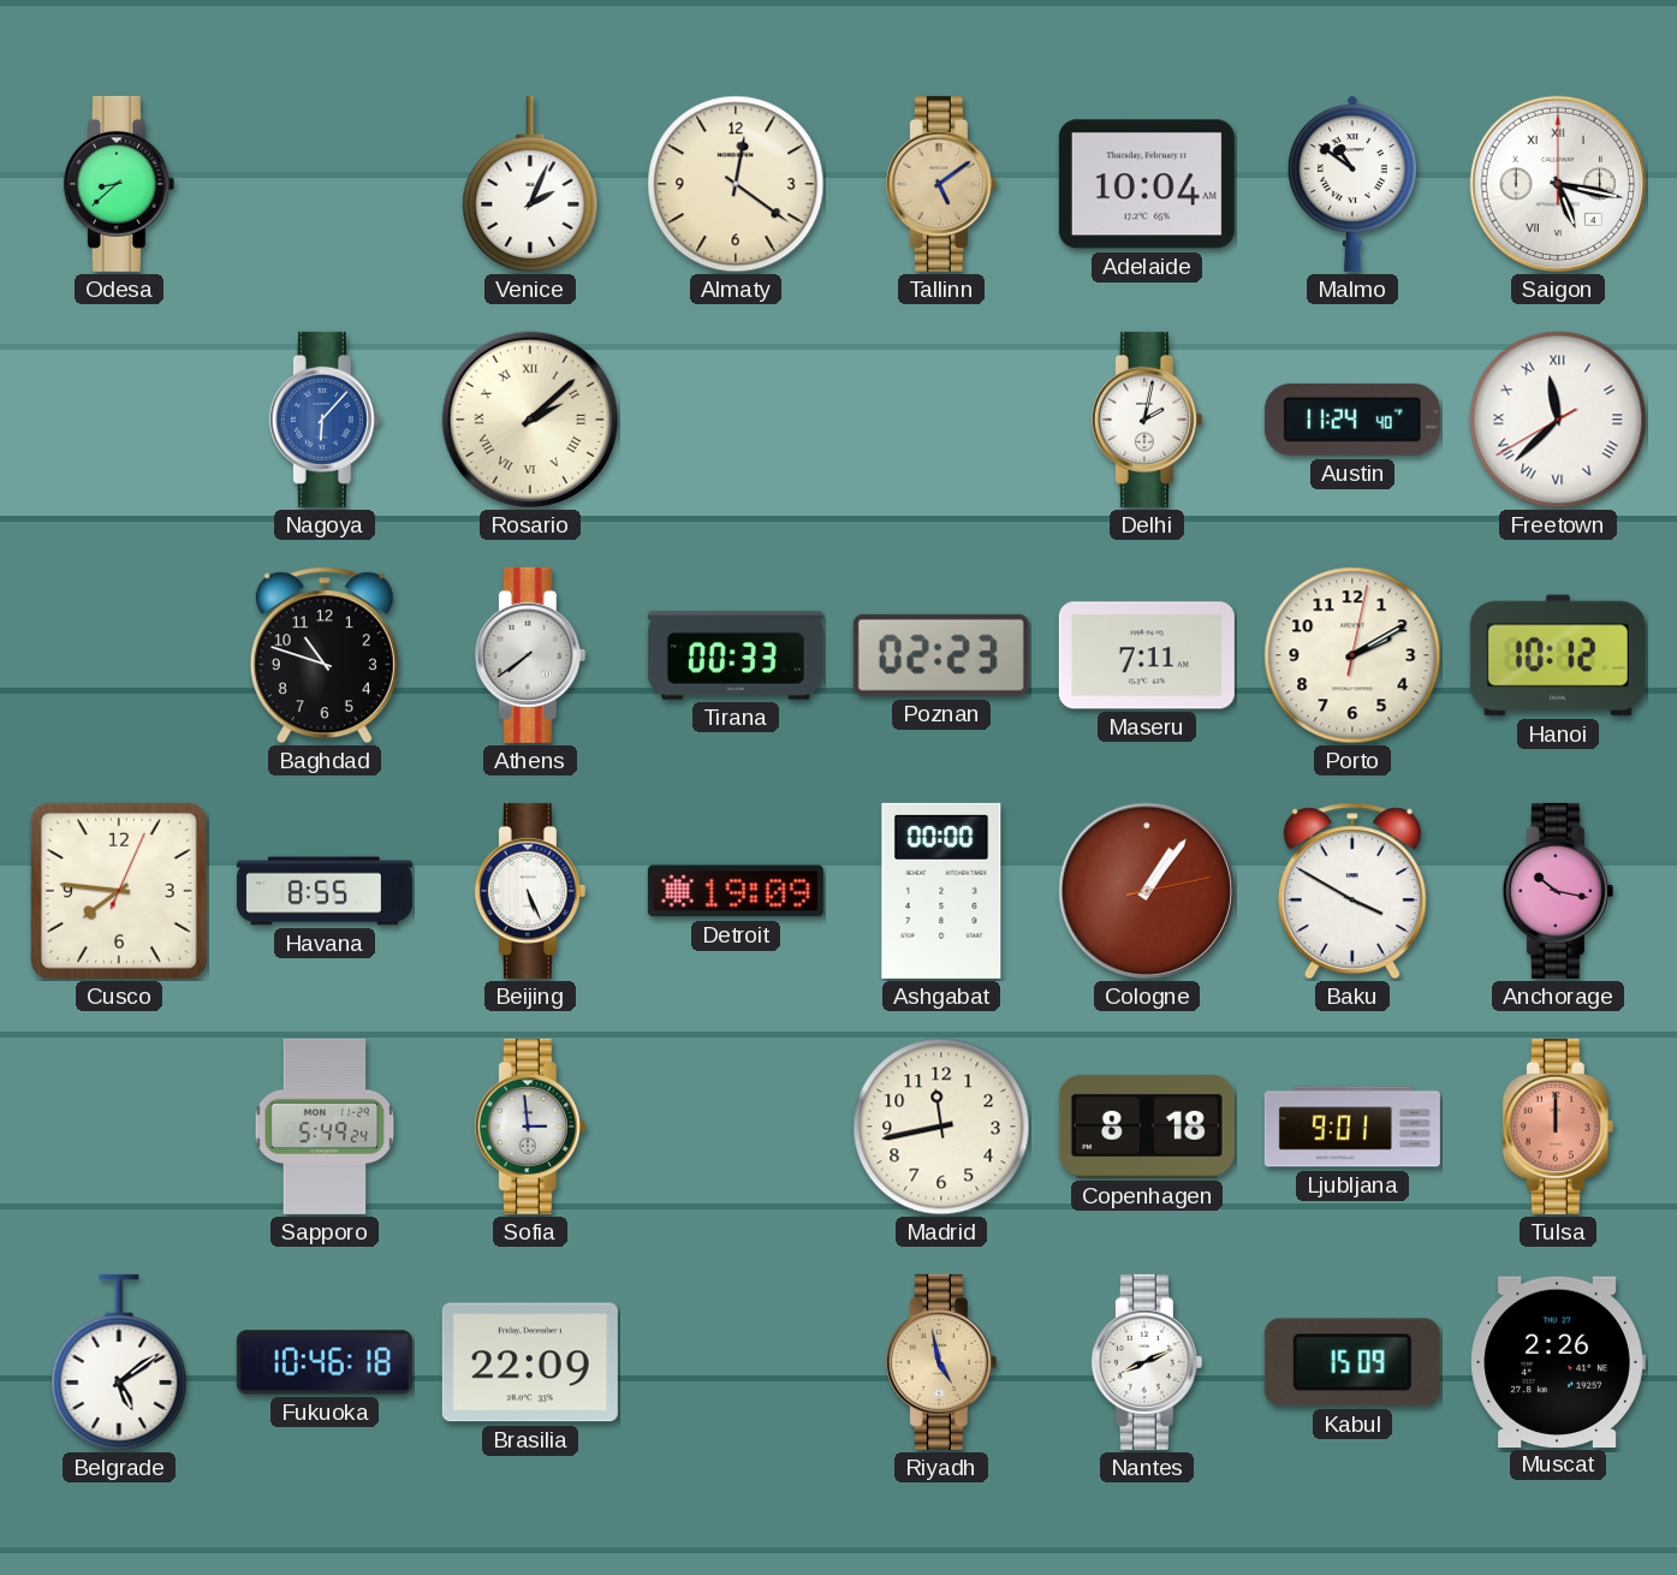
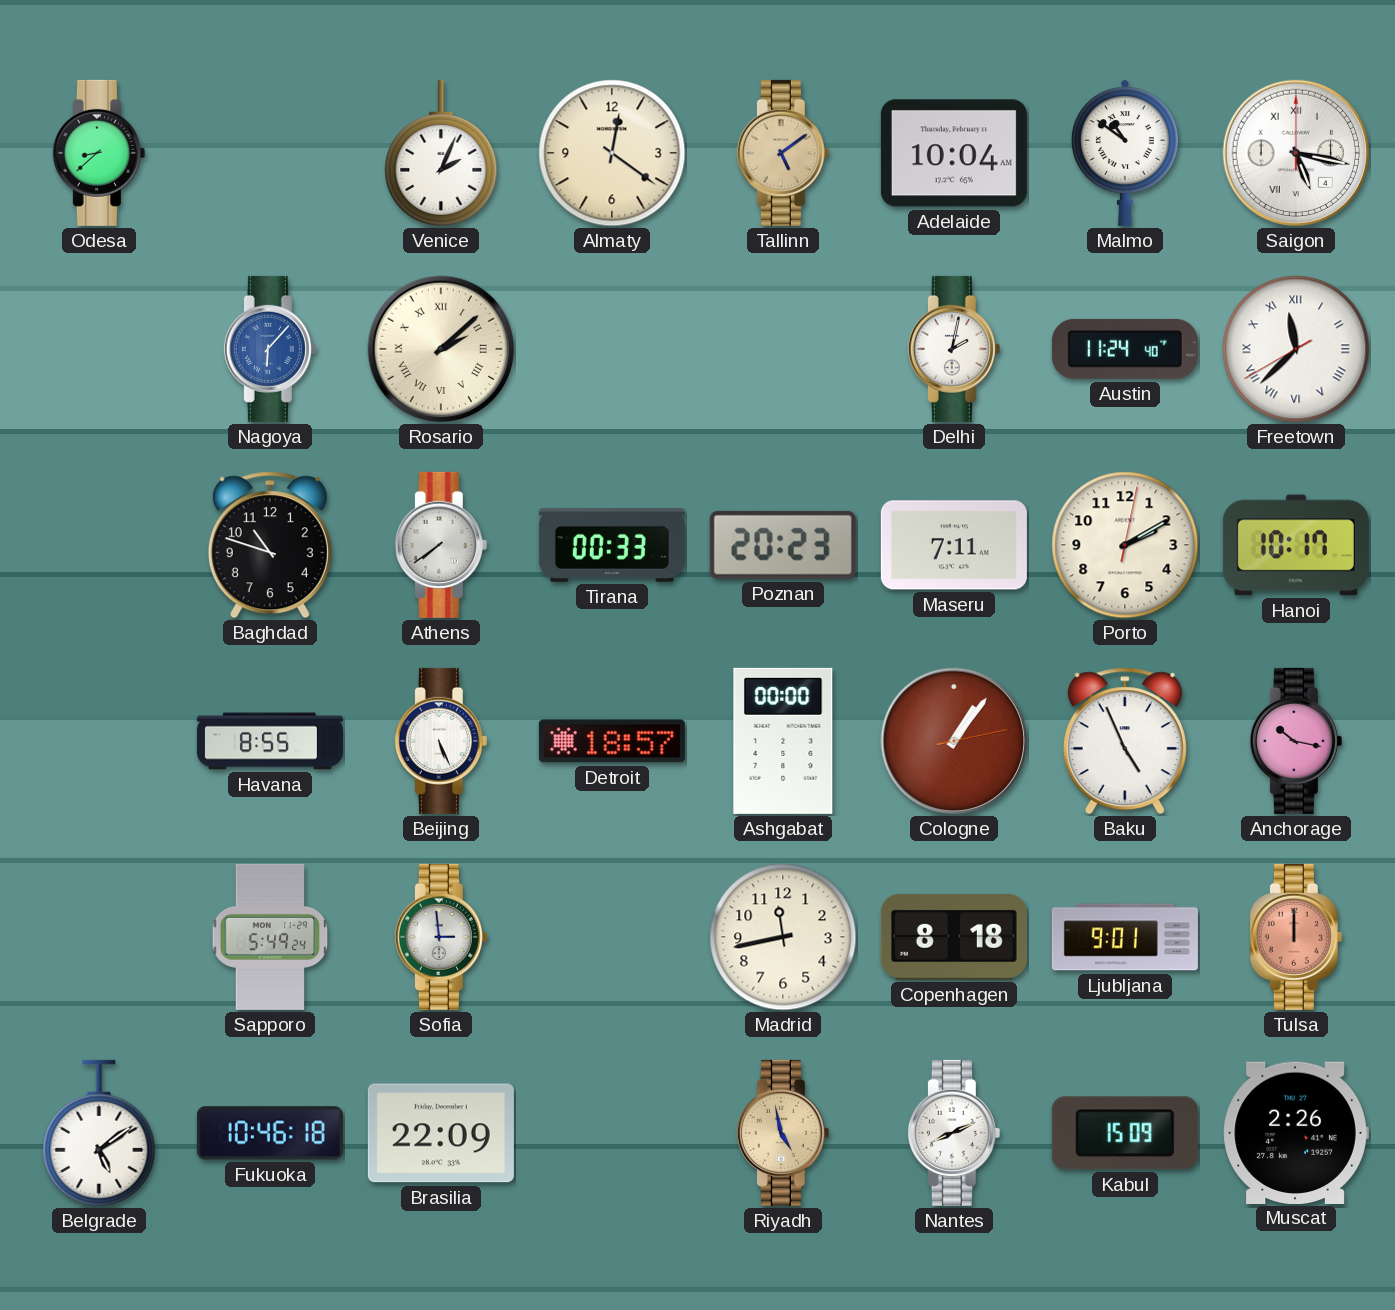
Poznan: 02:23 -> 20:23 (783, 545)
Hanoi: 10:12 -> 10:17 (1296, 545)
Cusco: 7:46 -> none (119, 891)
Detroit: 19:09 -> 18:57 (612, 741)
Baku: 3:50 -> 4:56 (1125, 741)
